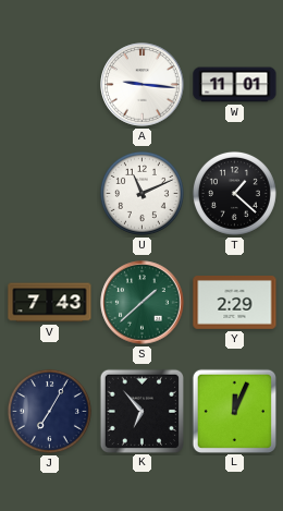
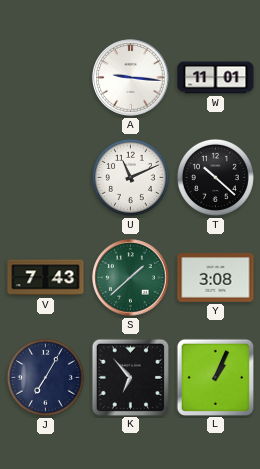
T: 1:22 -> 10:22 (215, 177)
Y: 2:29 -> 3:08 (216, 278)
L: 12:04 -> 1:04 (215, 377)
